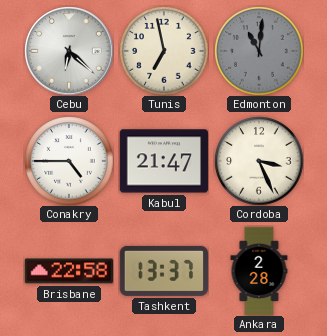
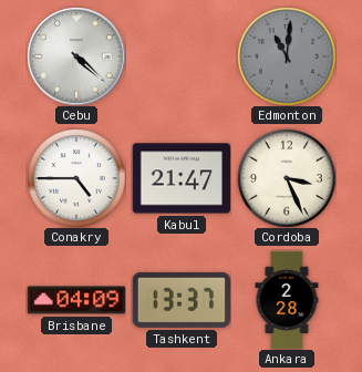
Cebu: 6:22 -> 4:22 (76, 56)
Tunis: 6:58 -> none (164, 51)
Brisbane: 22:58 -> 04:09 (75, 300)
